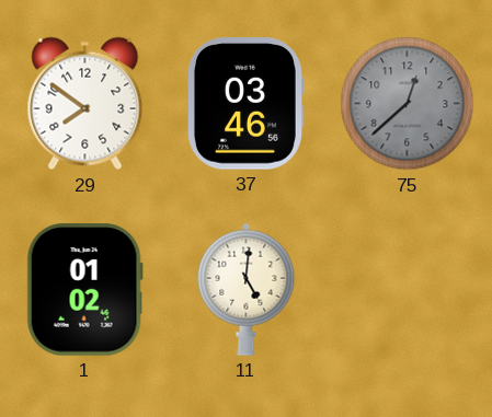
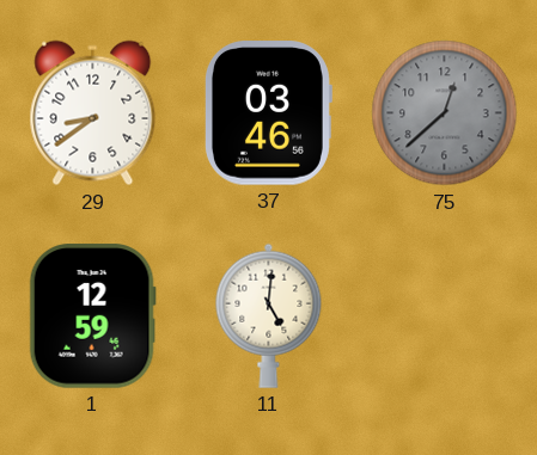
29: 7:51 -> 8:39 (93, 113)
1: 01:02 -> 12:59 (92, 316)
